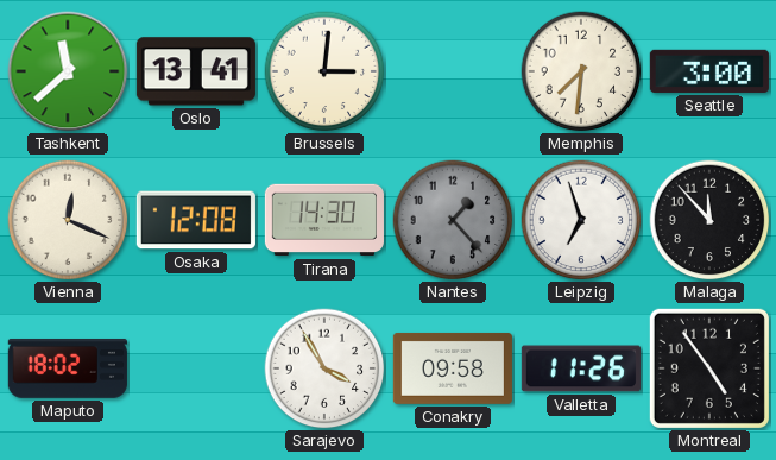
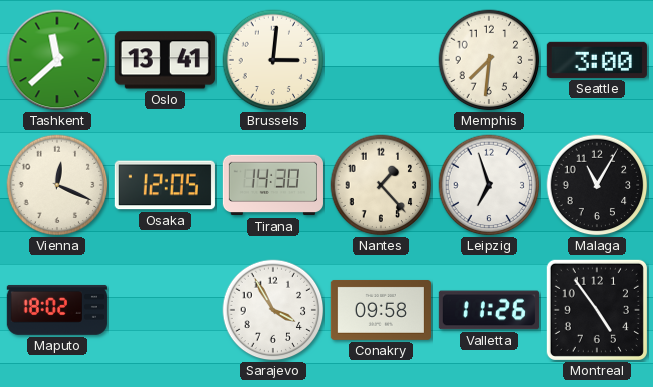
Osaka: 12:08 -> 12:05 (165, 185)
Nantes dial: grey -> cream (381, 185)
Malaga: 11:53 -> 11:05 (597, 185)
